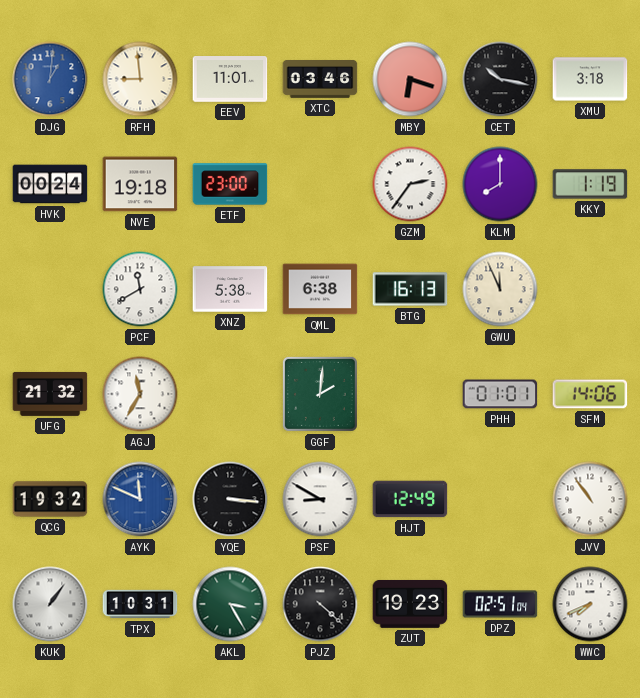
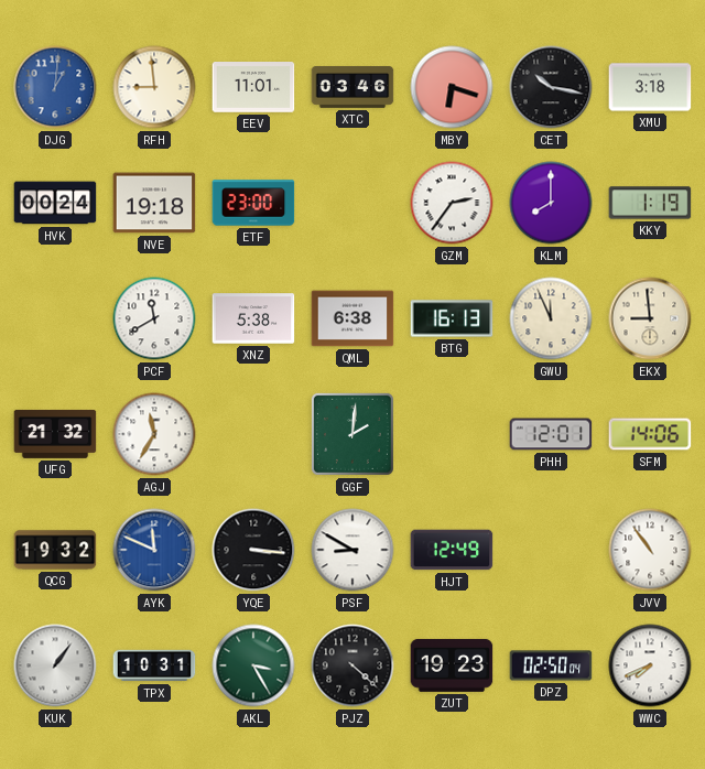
EKX: none -> 8:59 (650, 318)
PHH: 01:01 -> 12:01 (551, 434)
DPZ: 02:51 -> 02:50 (551, 665)
